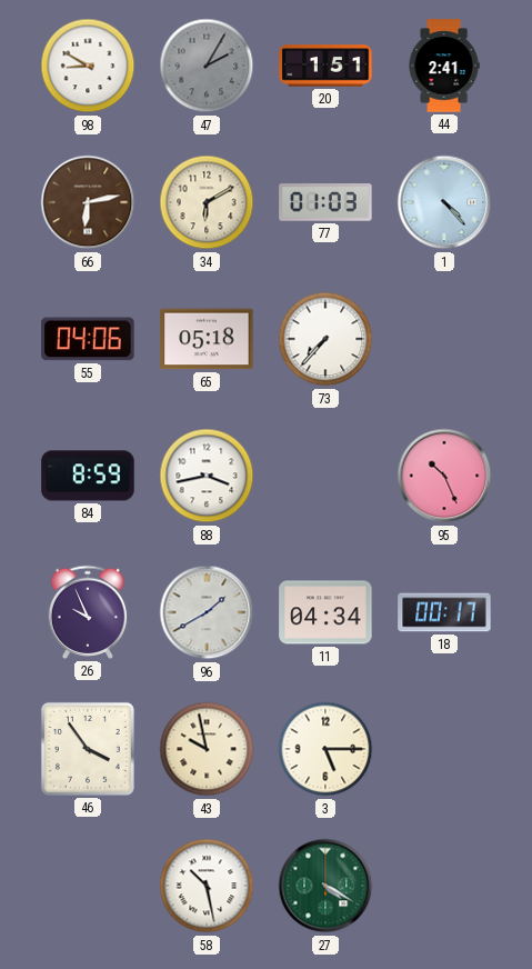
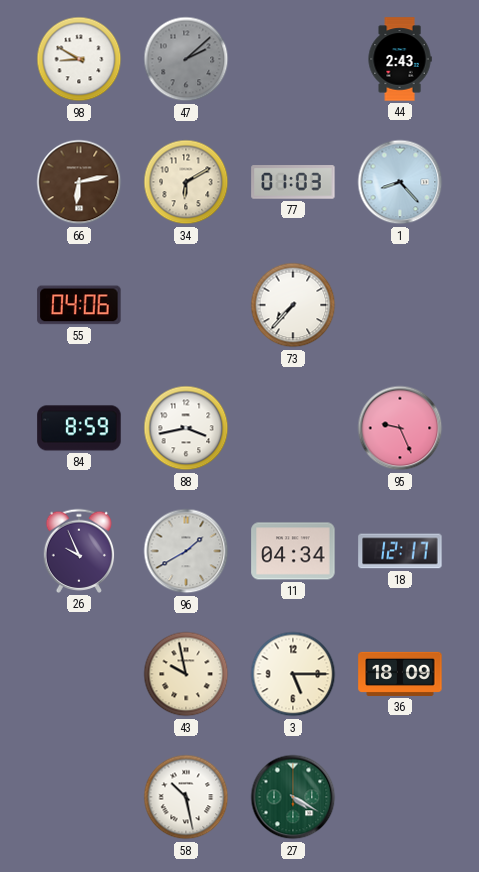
47: 2:05 -> 2:08 (186, 59)
20: 1:51 -> none (325, 66)
44: 2:41 -> 2:43 (400, 59)
1: 4:23 -> 8:23 (400, 182)
65: 05:18 -> none (207, 339)
95: 10:26 -> 9:26 (400, 428)
18: 00:17 -> 12:17 (400, 551)
46: 3:54 -> none (88, 749)
36: none -> 18:09 (400, 674)
